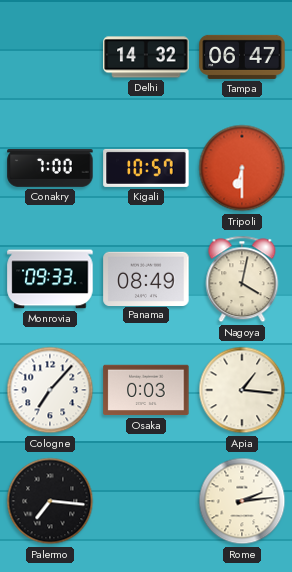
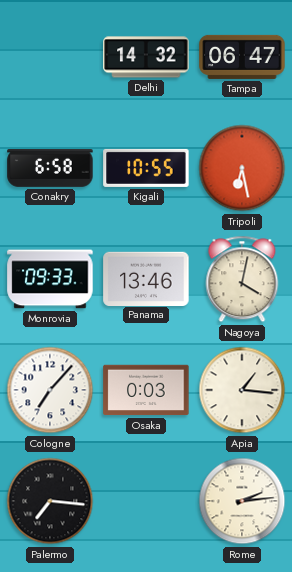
Conakry: 7:00 -> 6:58 (50, 169)
Kigali: 10:57 -> 10:55 (146, 168)
Tripoli: 6:30 -> 6:28 (242, 168)
Panama: 08:49 -> 13:46 (146, 278)
